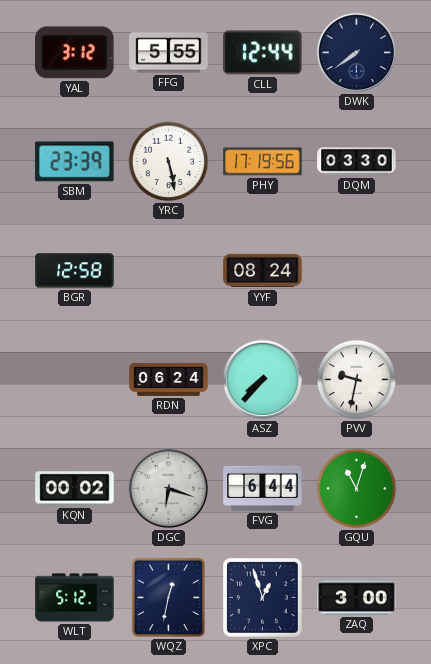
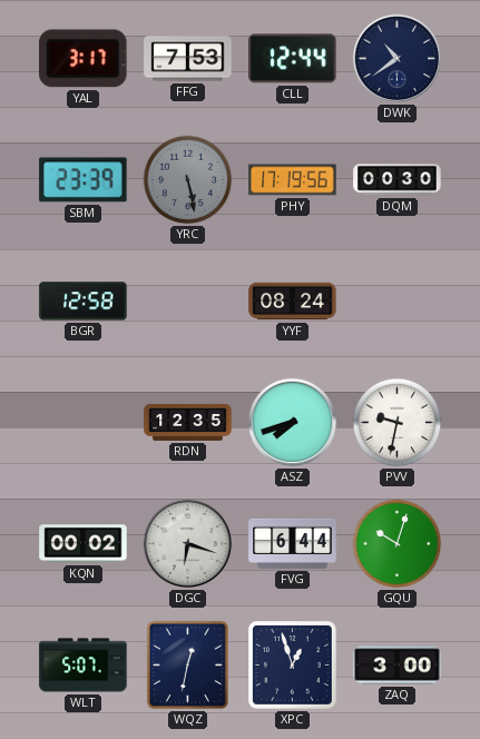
YAL: 3:12 -> 3:17 (84, 59)
FFG: 5:55 -> 7:53 (188, 59)
DWK: 7:39 -> 10:39 (398, 59)
YRC dial: white -> grey (188, 180)
DQM: 03:30 -> 00:30 (398, 180)
RDN: 06:24 -> 12:35 (188, 422)
ASZ: 7:37 -> 7:42 (293, 423)
GQU: 11:03 -> 10:03 (398, 544)
WLT: 5:12 -> 5:07 (84, 666)
